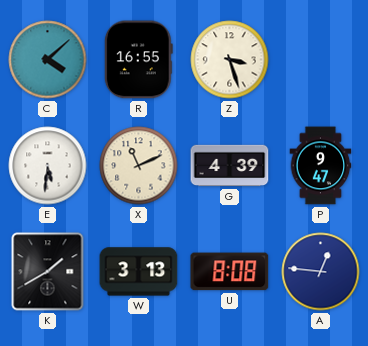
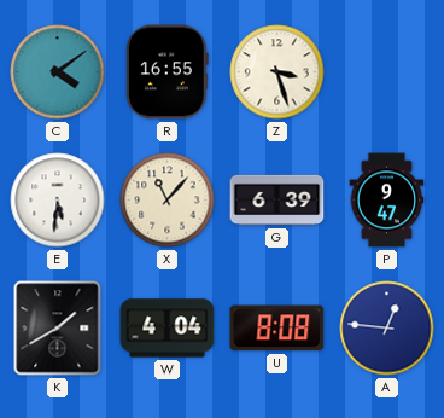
C: 4:08 -> 4:09 (58, 72)
X: 11:11 -> 11:07 (168, 201)
G: 4:39 -> 6:39 (277, 201)
W: 3:13 -> 4:04 (168, 329)
